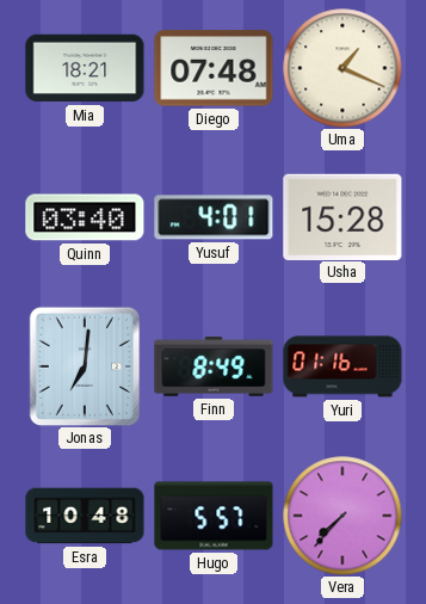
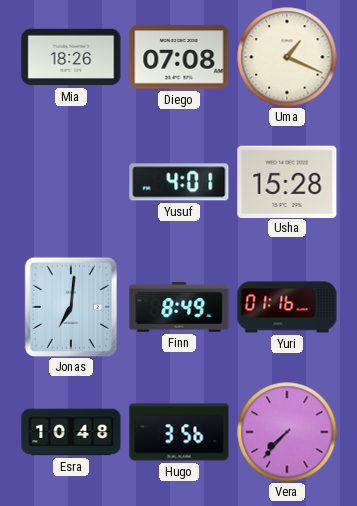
Mia: 18:21 -> 18:26 (71, 57)
Diego: 07:48 -> 07:08 (179, 57)
Quinn: 03:40 -> none (85, 217)
Hugo: 5:57 -> 3:56 (179, 432)
